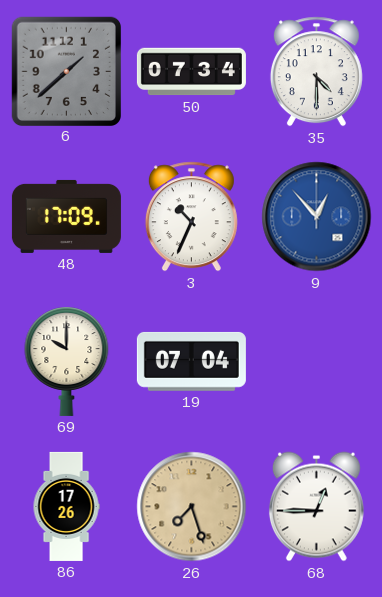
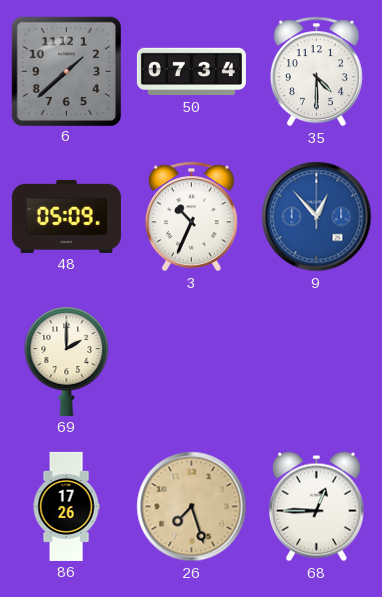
48: 17:09 -> 05:09 (66, 216)
69: 10:00 -> 2:00 (67, 361)
19: 07:04 -> none (191, 361)
